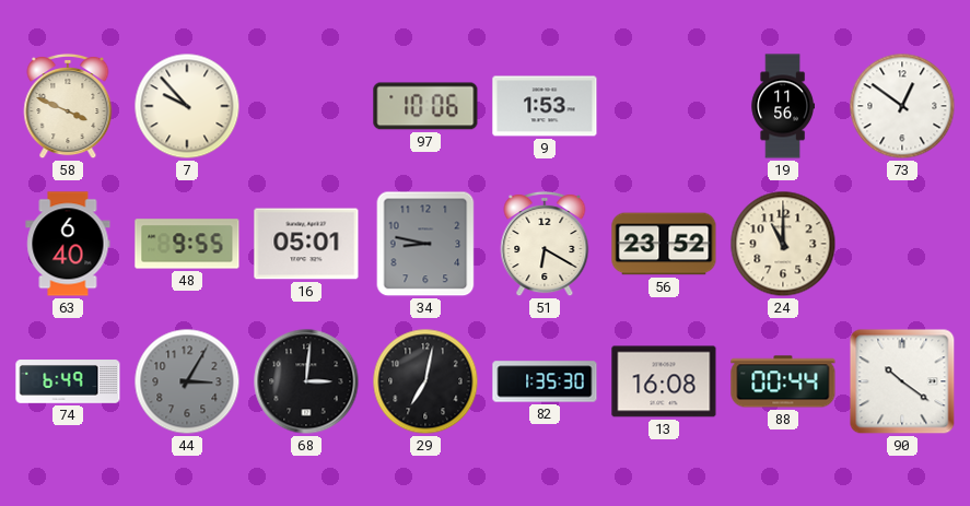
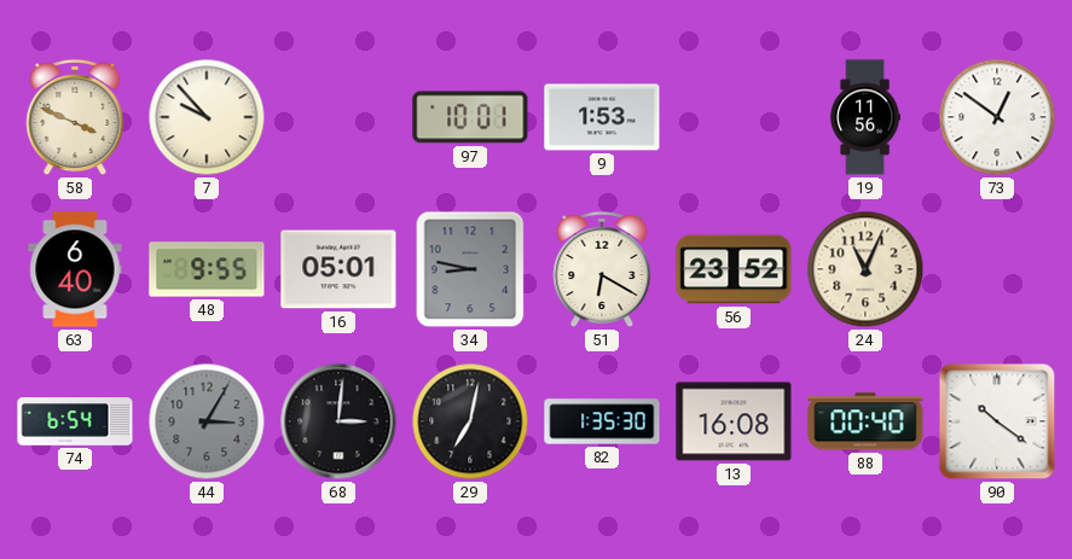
97: 10:06 -> 10:01 (470, 117)
24: 11:00 -> 11:04 (865, 269)
74: 6:49 -> 6:54 (75, 421)
88: 00:44 -> 00:40 (865, 421)
